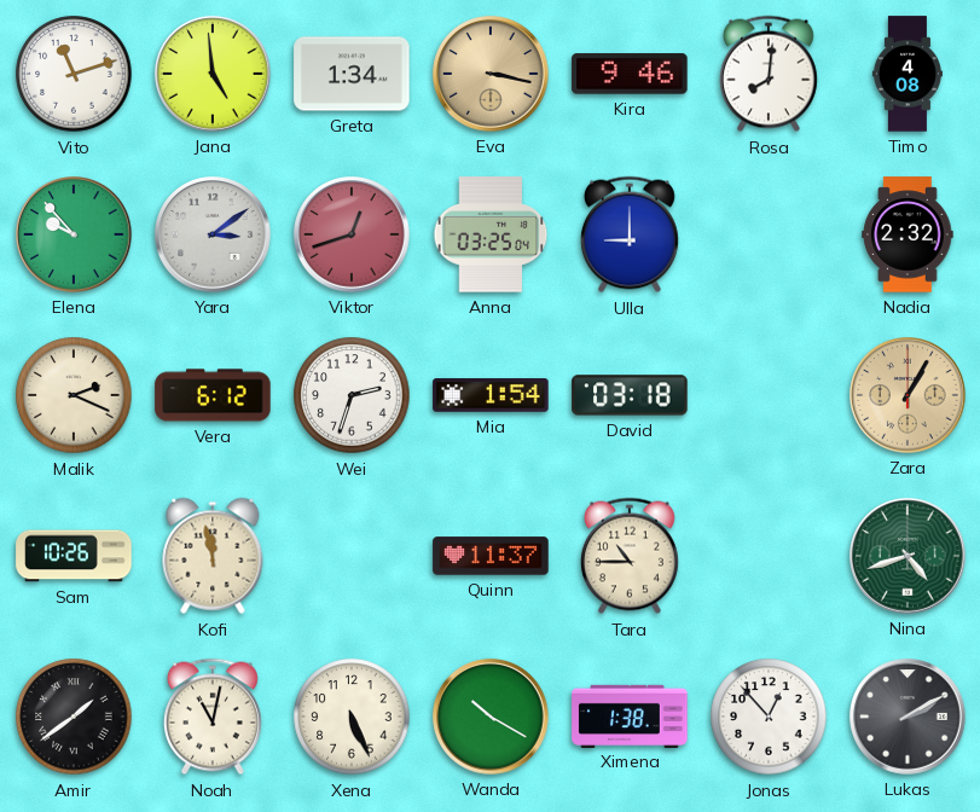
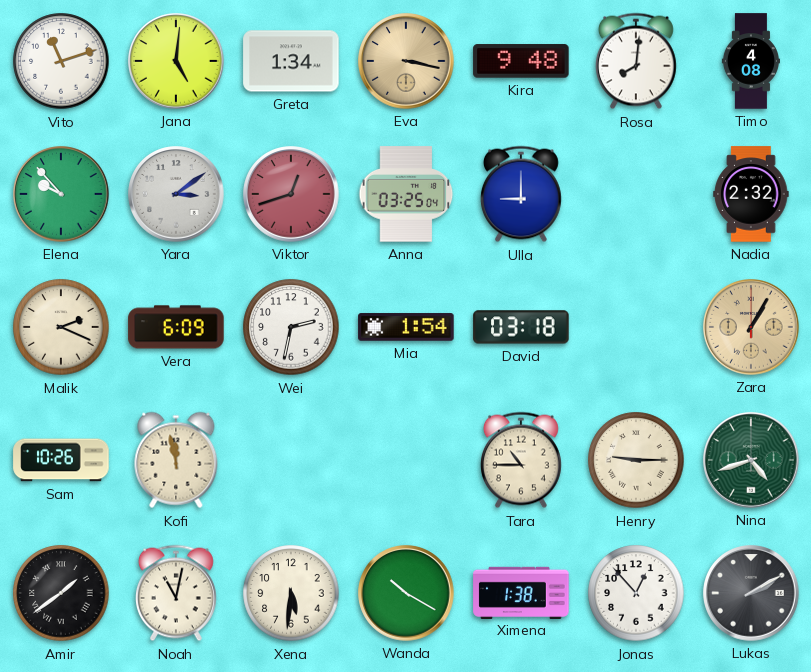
Jana: 4:59 -> 5:01 (176, 61)
Kira: 9:46 -> 9:48 (521, 61)
Vera: 6:12 -> 6:09 (176, 327)
Wei: 2:33 -> 2:32 (291, 327)
Quinn: 11:37 -> none (491, 556)
Henry: none -> 9:15 (636, 460)
Xena: 5:26 -> 5:31 (291, 593)
